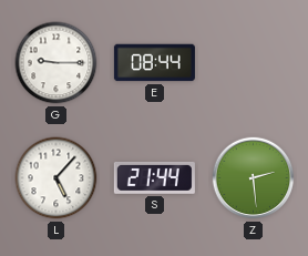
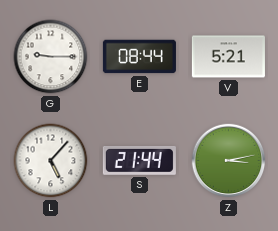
V: none -> 5:21 (228, 57)
Z: 2:29 -> 3:13 (229, 161)
